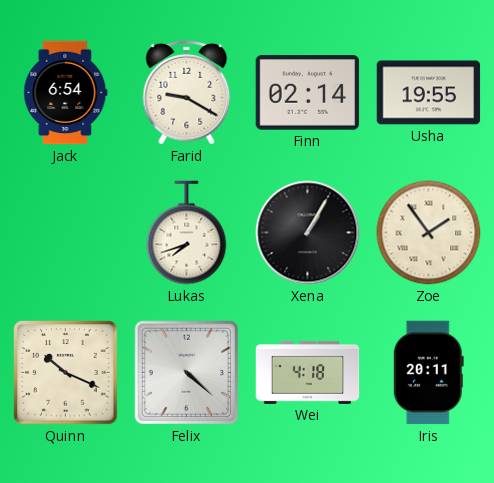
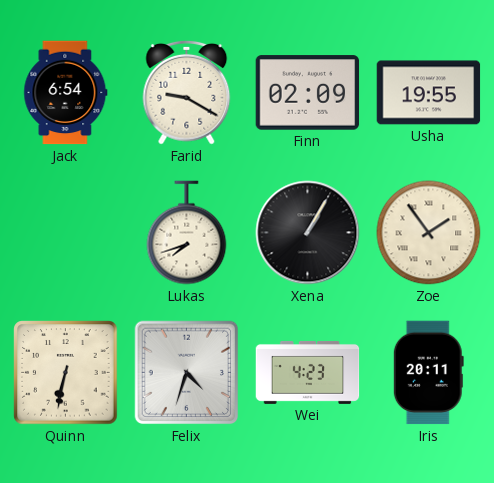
Finn: 02:14 -> 02:09 (308, 93)
Quinn: 10:19 -> 6:32 (66, 373)
Felix: 4:22 -> 4:33 (187, 373)
Wei: 4:18 -> 4:23 (308, 372)
